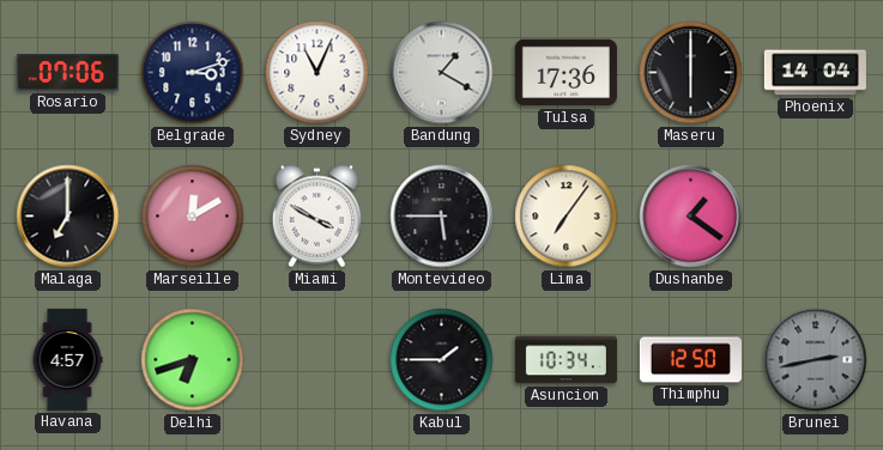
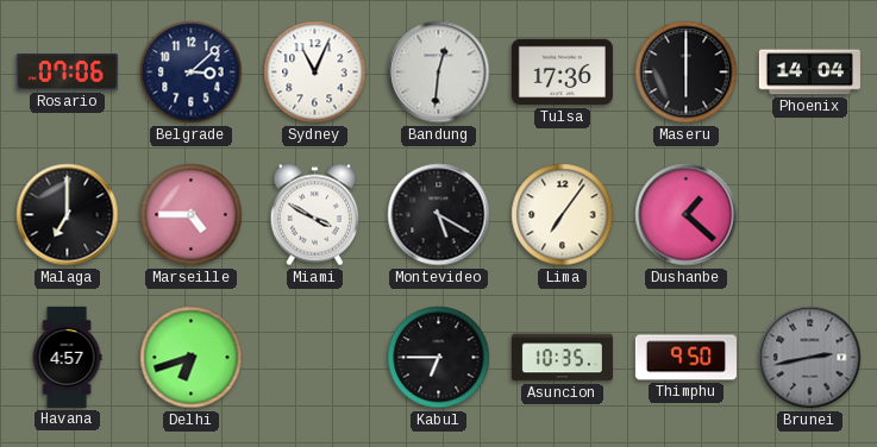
Belgrade: 3:12 -> 3:08 (192, 73)
Bandung: 1:20 -> 12:31 (439, 73)
Marseille: 12:10 -> 4:45 (192, 215)
Montevideo: 5:45 -> 5:20 (439, 215)
Dushanbe: 1:21 -> 1:22 (687, 215)
Kabul: 1:45 -> 6:45 (439, 358)
Asuncion: 10:34 -> 10:35 (562, 358)
Thimphu: 12:50 -> 9:50 (685, 358)
